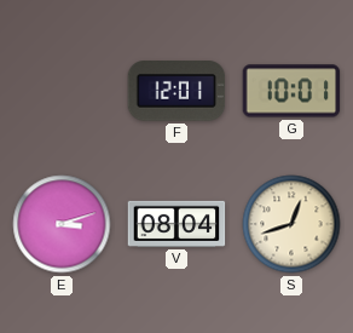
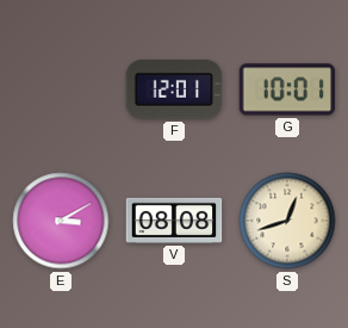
E: 3:12 -> 3:10 (61, 221)
V: 08:04 -> 08:08 (174, 221)
